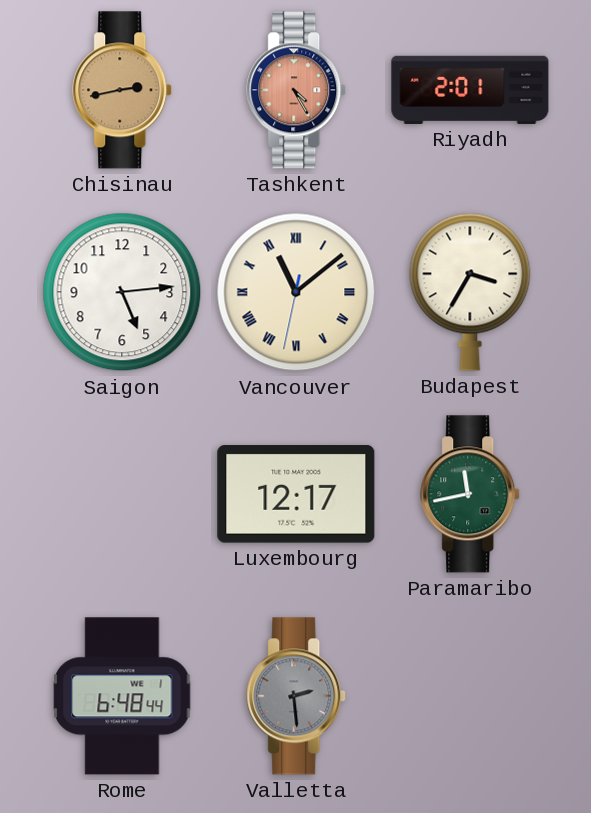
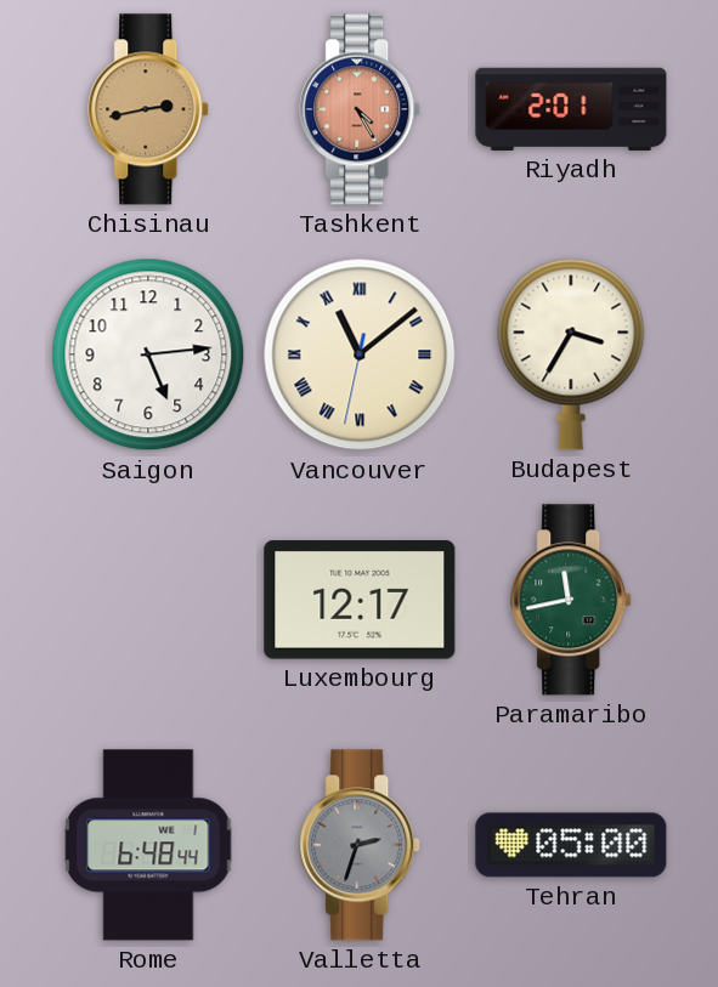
Valletta: 2:29 -> 2:33 (361, 845)
Tehran: none -> 05:00 (571, 845)
